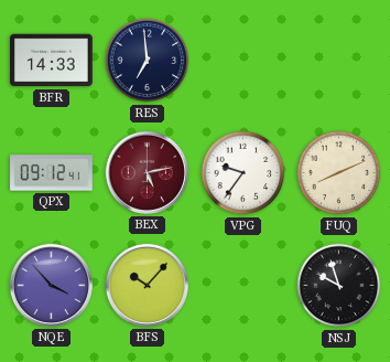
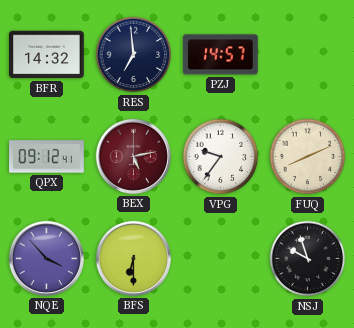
BFR: 14:33 -> 14:32 (47, 55)
PZJ: none -> 14:57 (221, 55)
BFS: 10:07 -> 6:30 (133, 258)
